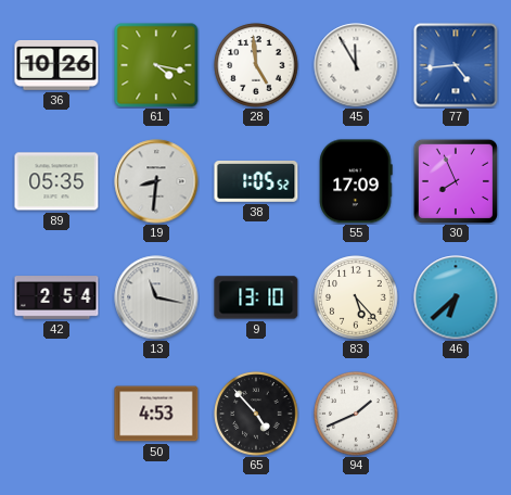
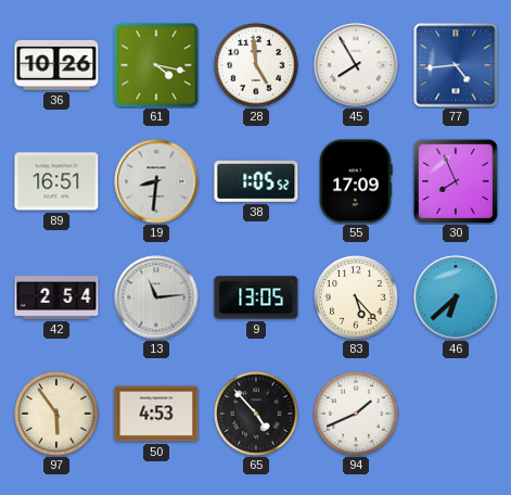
45: 11:55 -> 7:55 (356, 65)
89: 05:35 -> 16:51 (56, 181)
13: 11:17 -> 11:14 (156, 297)
9: 13:10 -> 13:05 (256, 297)
97: none -> 5:54 (56, 414)
